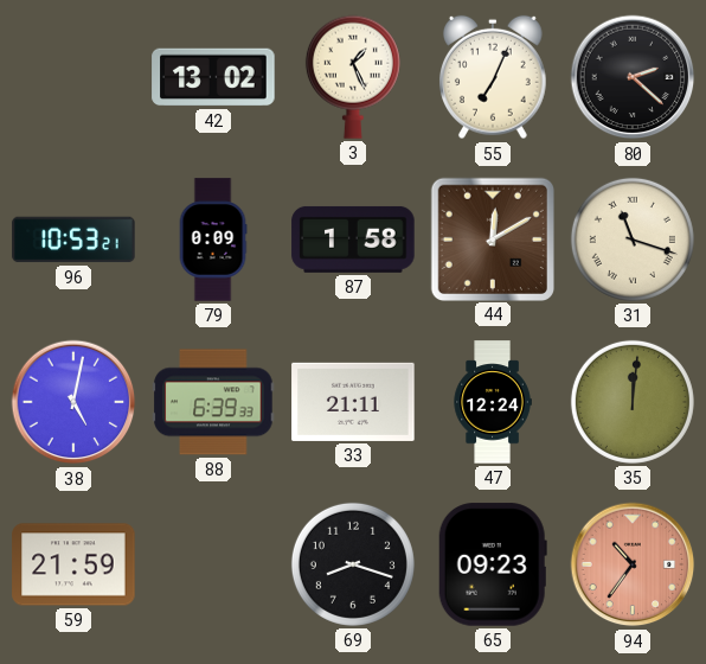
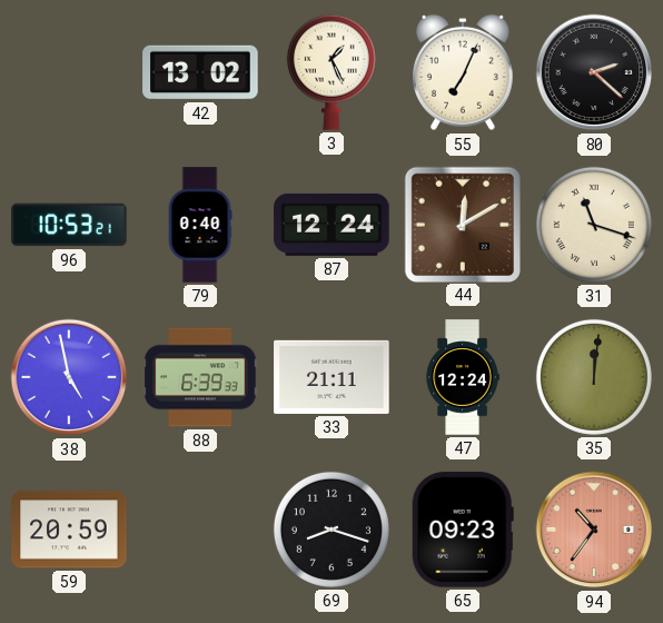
79: 0:09 -> 0:40 (200, 225)
87: 1:58 -> 12:24 (331, 225)
38: 5:02 -> 4:58 (69, 377)
59: 21:59 -> 20:59 (69, 530)
